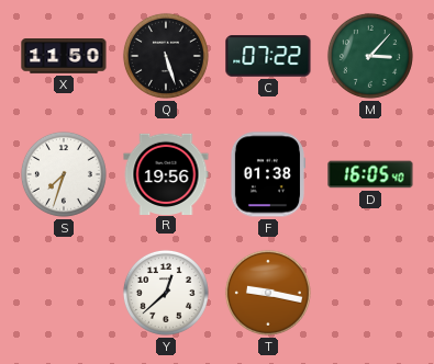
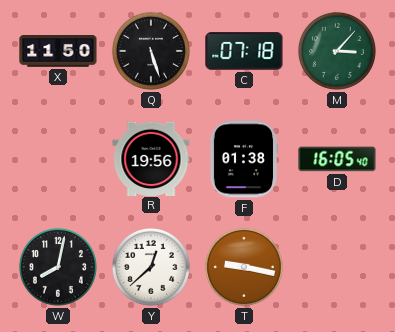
C: 07:22 -> 07:18 (244, 51)
S: 7:33 -> none (64, 174)
W: none -> 8:02 (58, 267)
